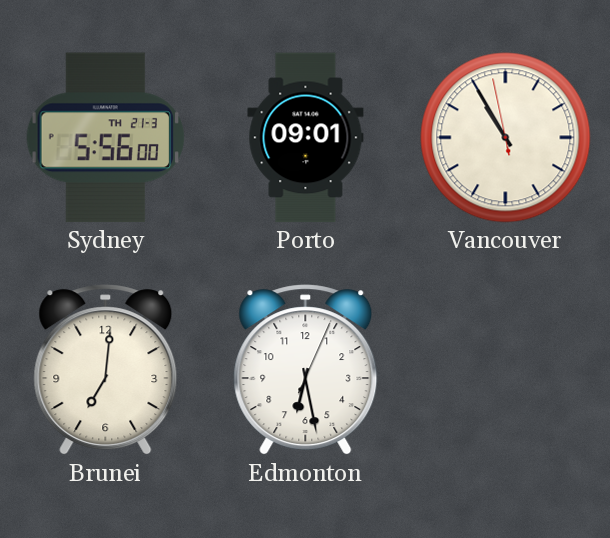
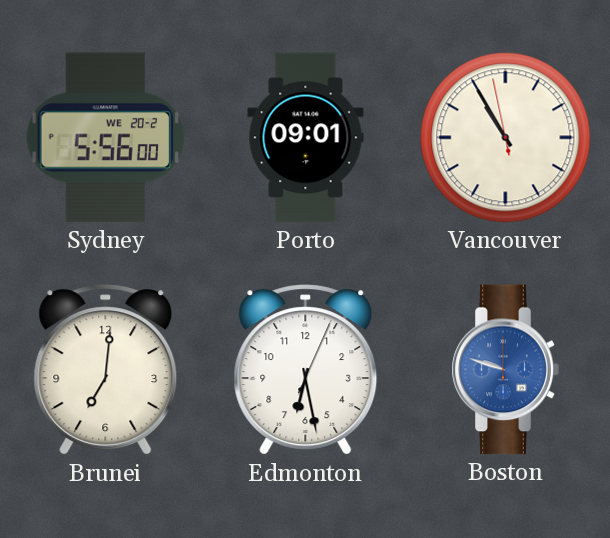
Sydney date: TH 21-3 -> WE 20-2 (106, 138)
Boston: none -> 9:48 (505, 370)
